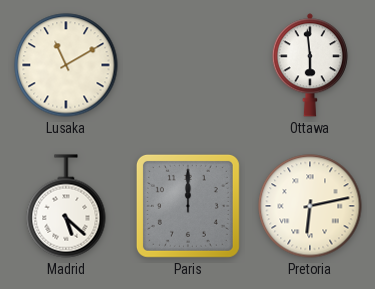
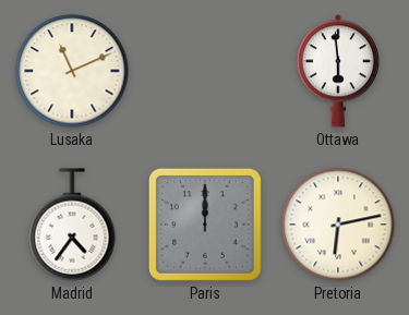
Lusaka: 11:10 -> 11:11 (72, 71)
Madrid: 5:22 -> 4:36 (72, 225)
